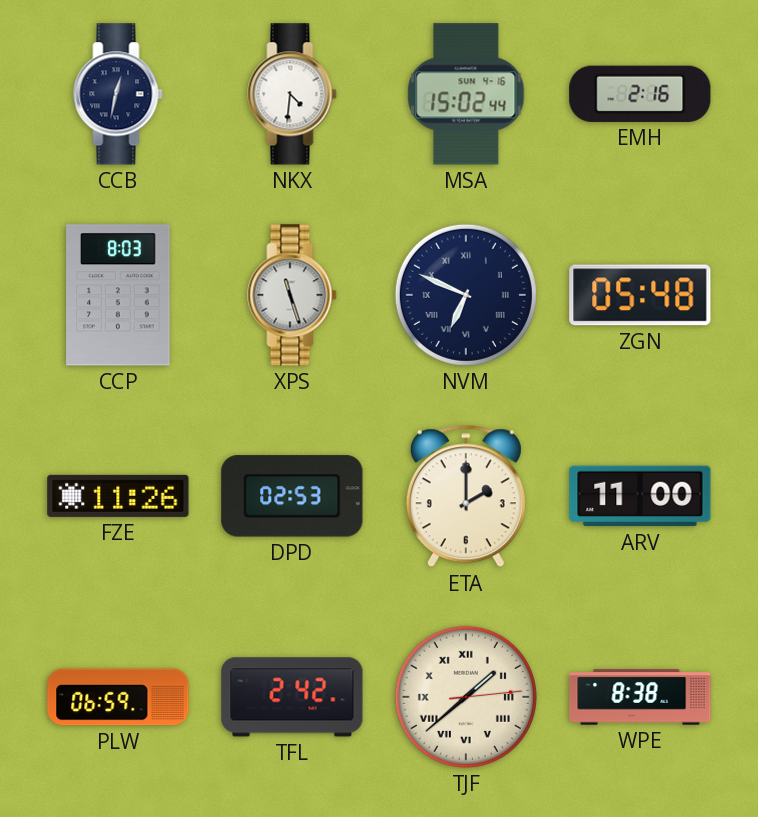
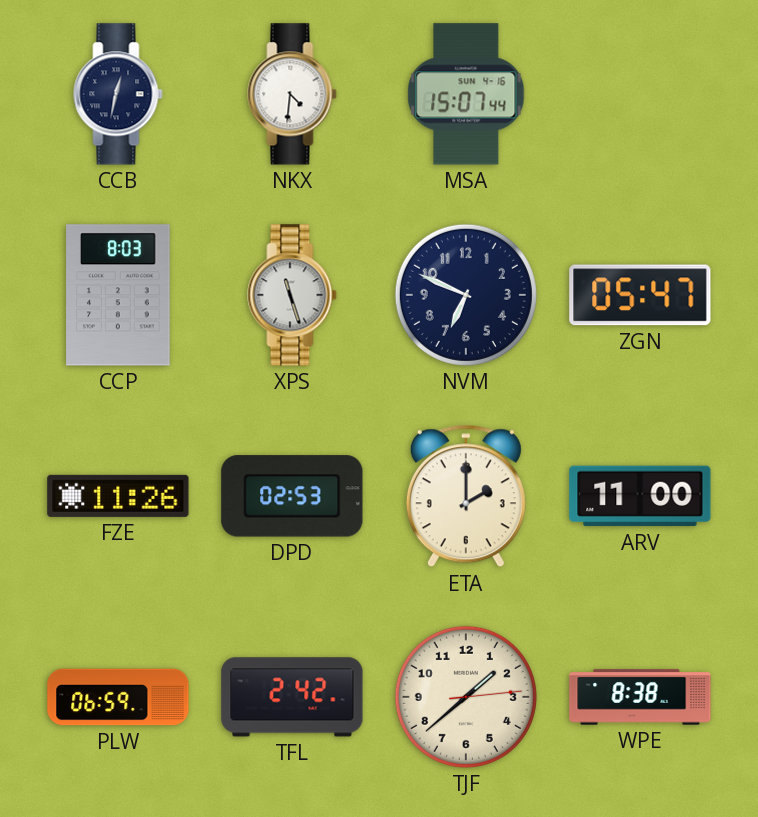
MSA: 15:02 -> 15:07 (466, 94)
EMH: 2:16 -> none (640, 94)
NVM numerals: Roman -> Arabic (466, 295)
ZGN: 05:48 -> 05:47 (640, 295)
TJF numerals: Roman -> Arabic (466, 697)
